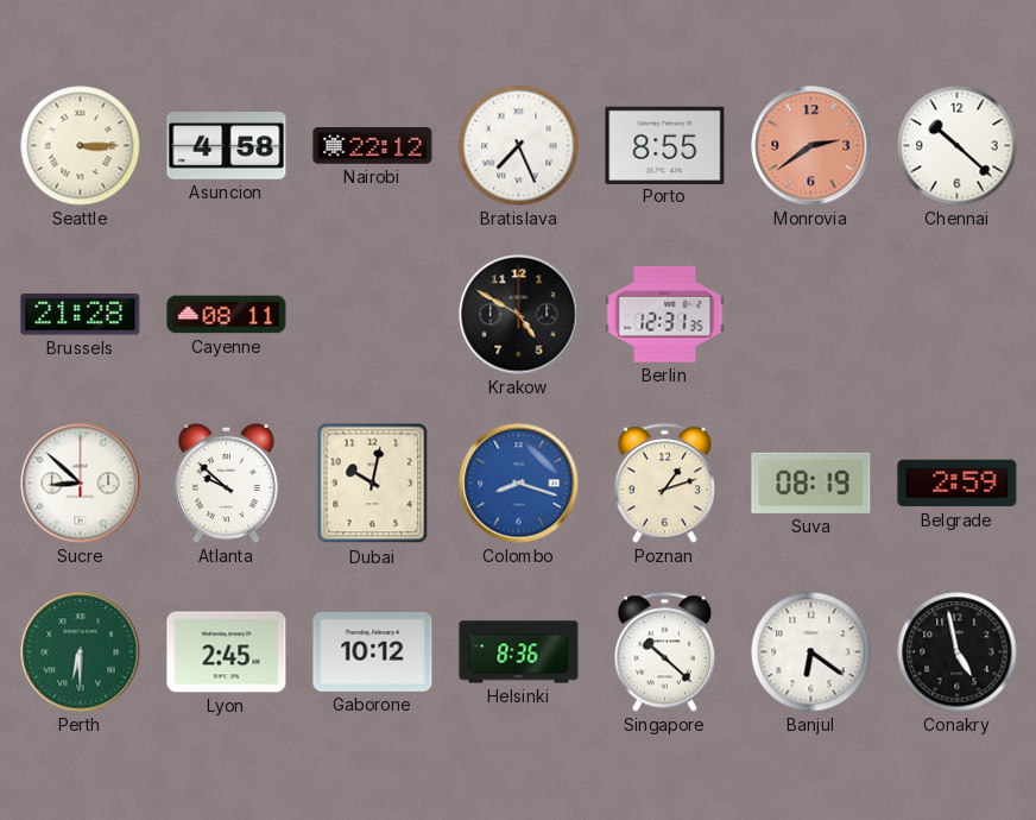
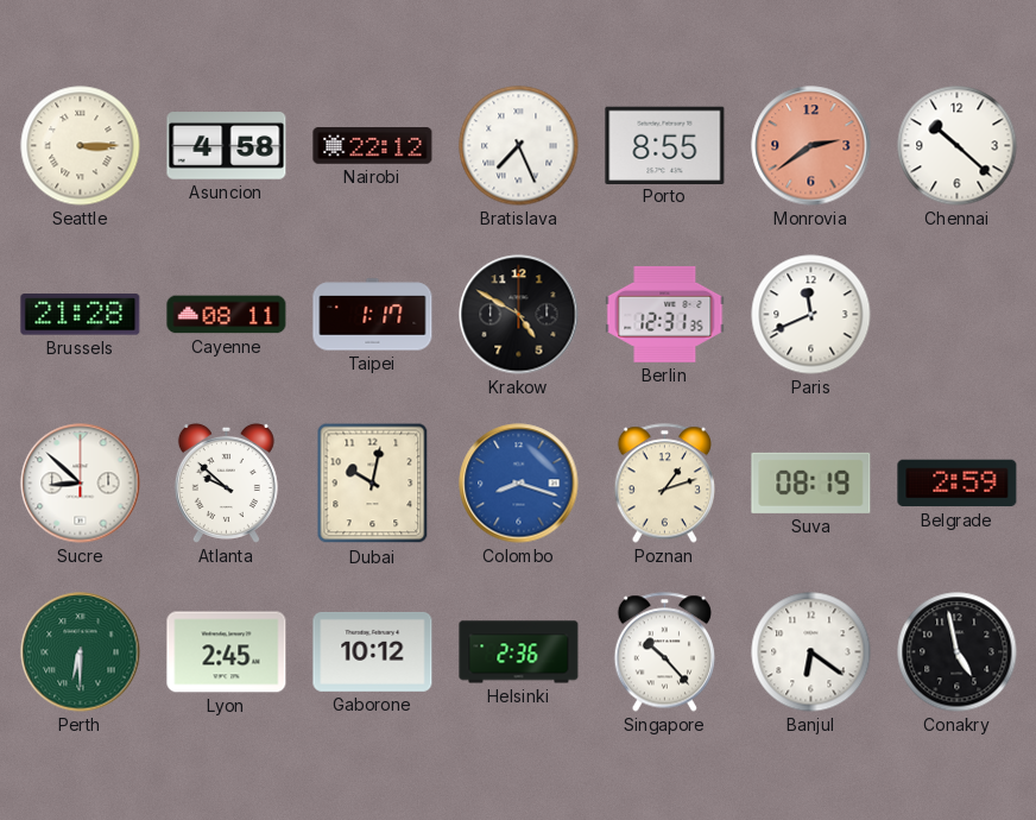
Taipei: none -> 1:17 (373, 315)
Paris: none -> 11:41 (811, 315)
Helsinki: 8:36 -> 2:36 (519, 652)
Singapore: 10:22 -> 10:23 (664, 652)
